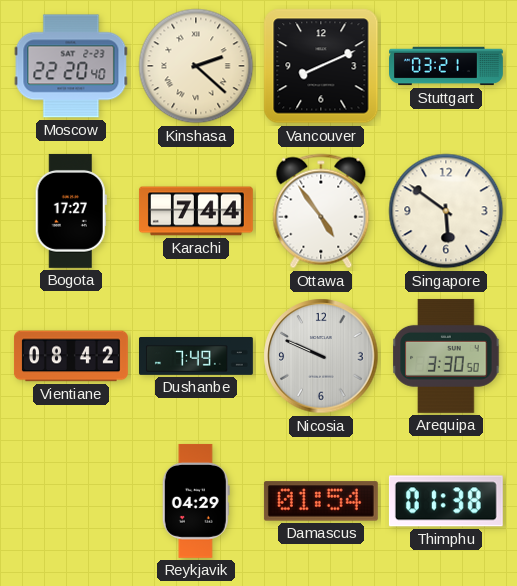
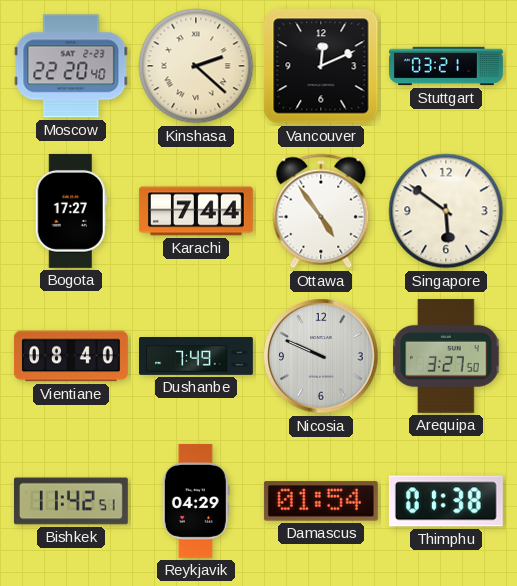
Vancouver: 8:11 -> 12:11 (321, 66)
Vientiane: 08:42 -> 08:40 (71, 356)
Arequipa: 3:30 -> 3:27 (446, 356)
Bishkek: none -> 11:42 (71, 501)
